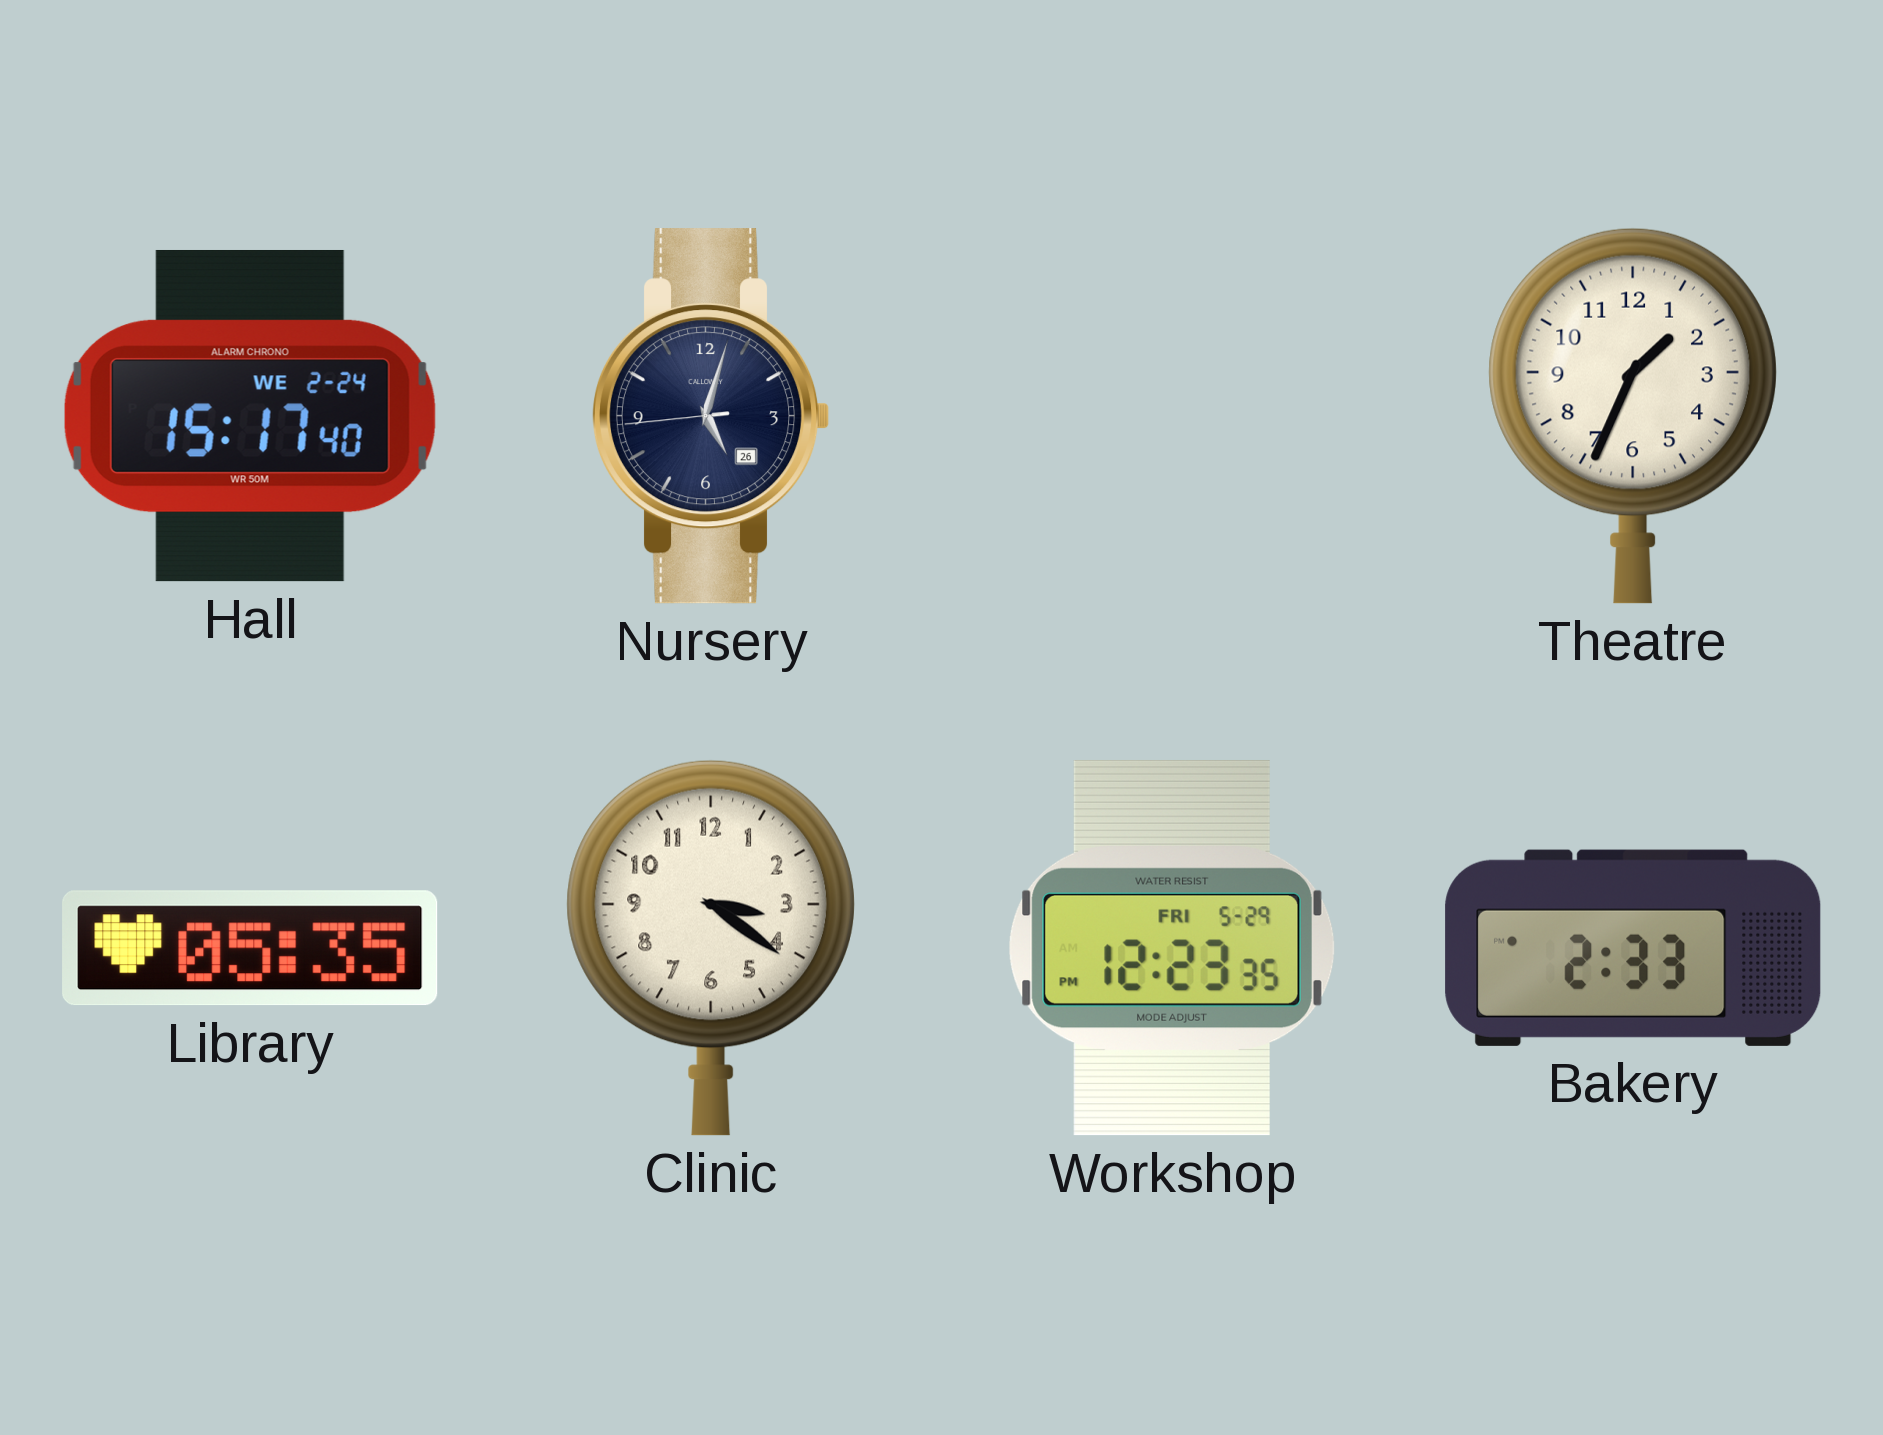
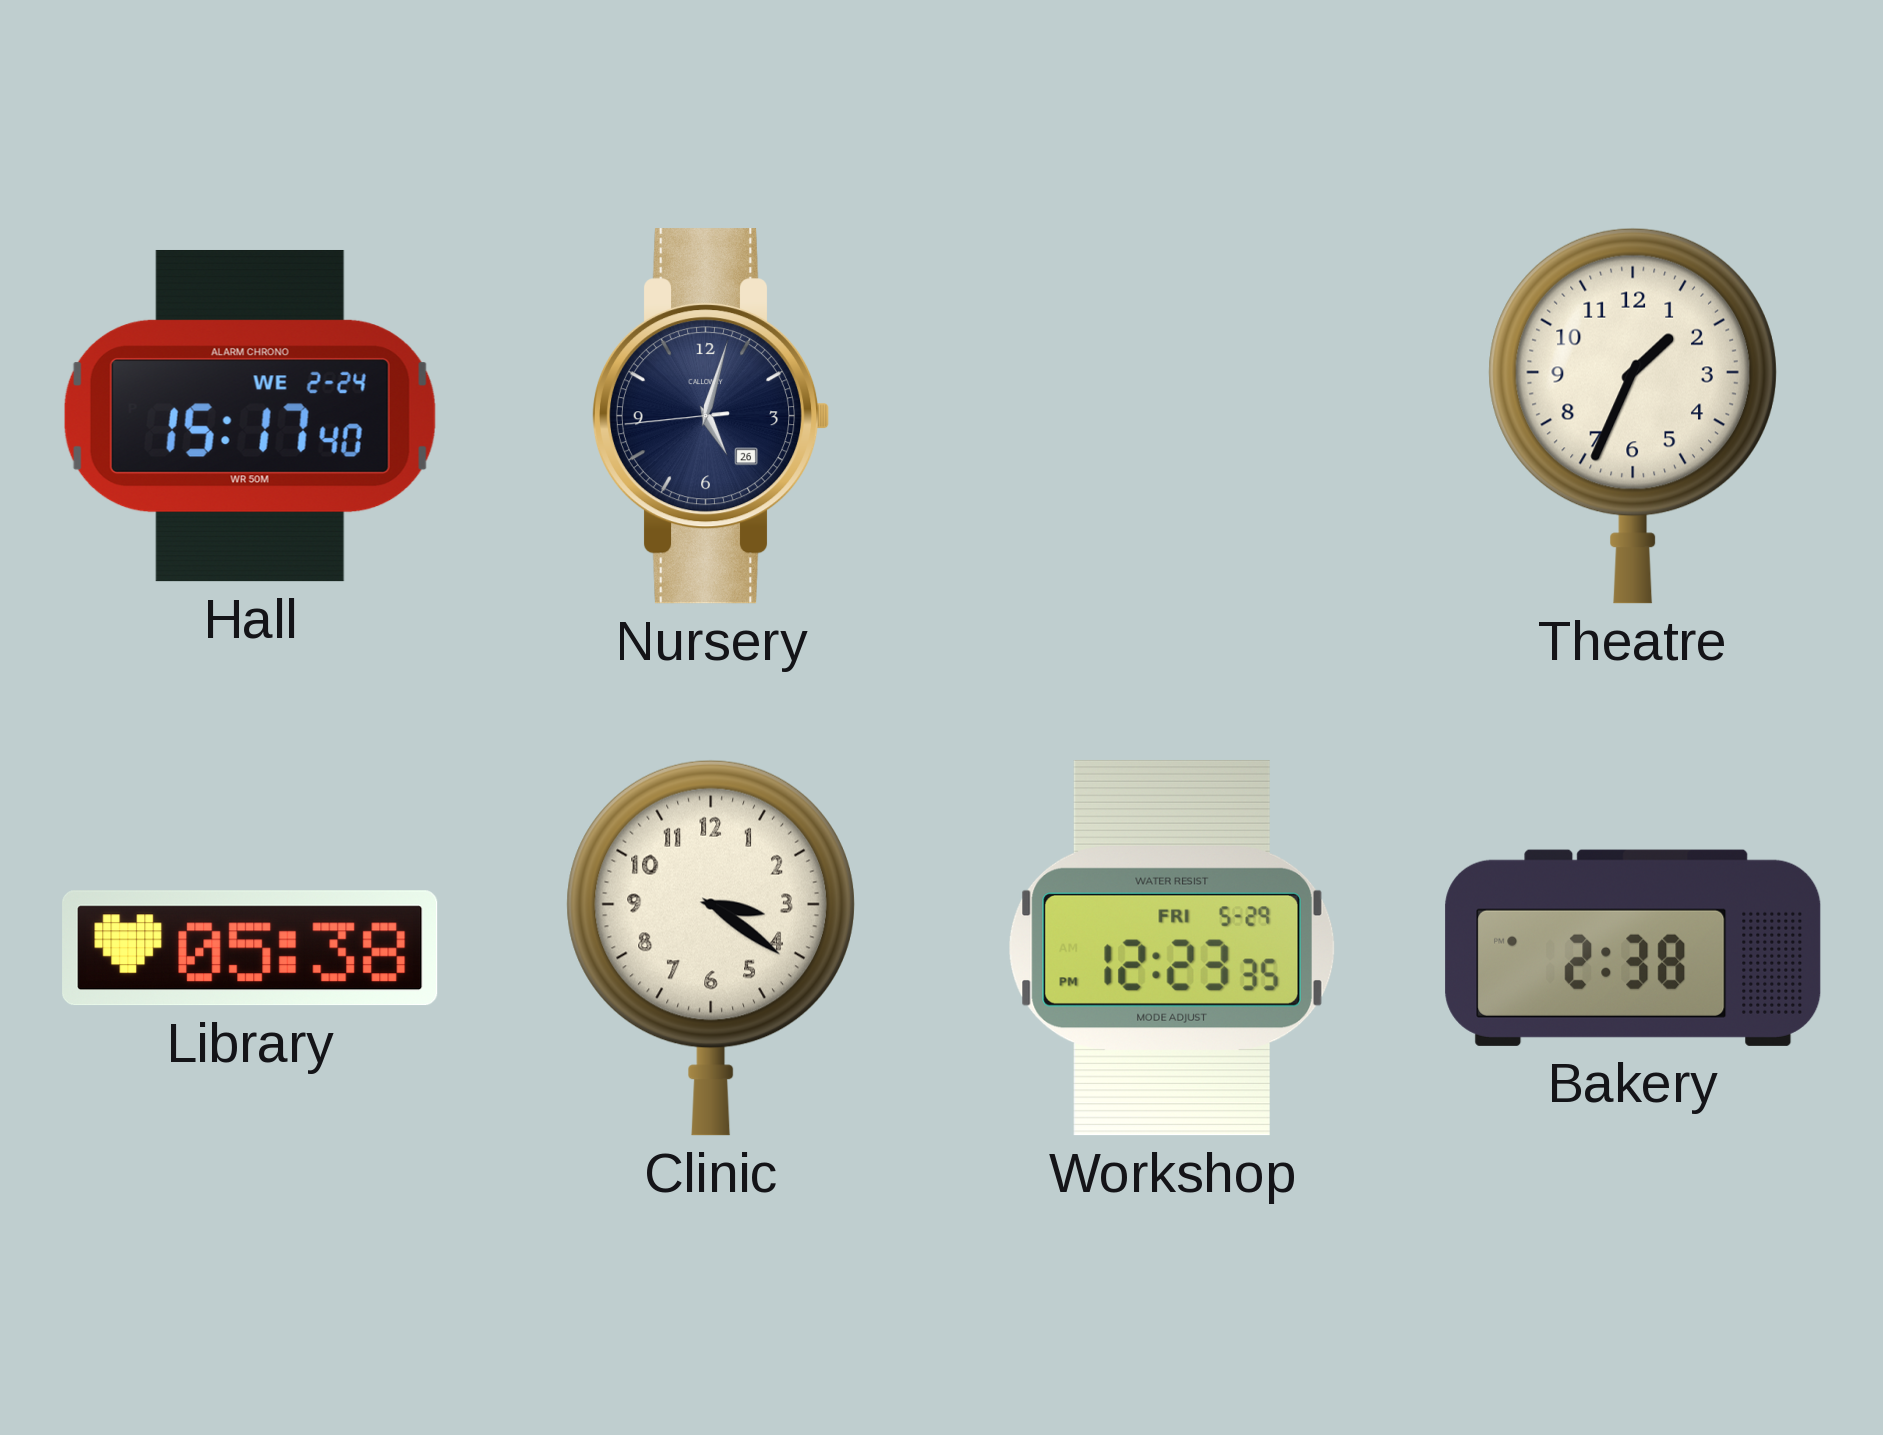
Library: 05:35 -> 05:38 (250, 948)
Bakery: 2:33 -> 2:38 (1633, 948)
